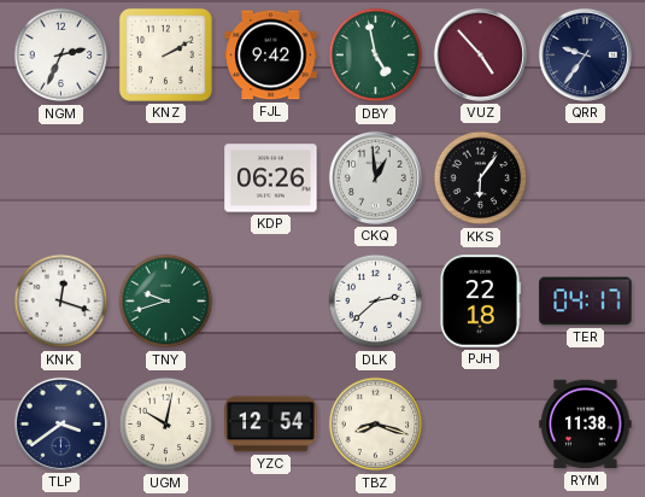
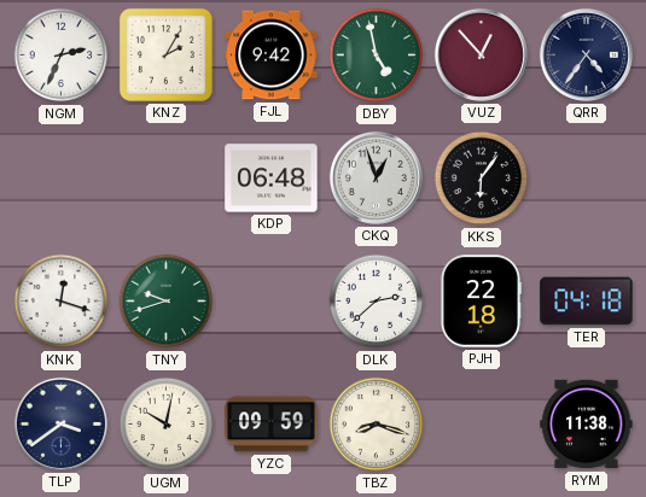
KNZ: 2:10 -> 2:05 (165, 54)
VUZ: 4:53 -> 12:53 (481, 54)
QRR: 9:36 -> 4:36 (586, 54)
KDP: 06:26 -> 06:48 (272, 179)
CKQ: 12:59 -> 12:57 (376, 177)
TER: 04:17 -> 04:18 (587, 302)
YZC: 12:54 -> 09:59 (272, 425)
